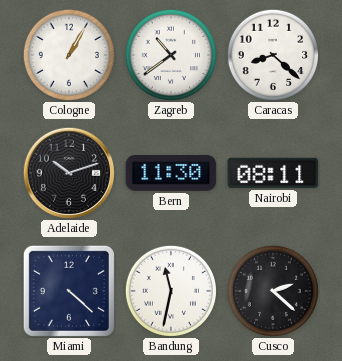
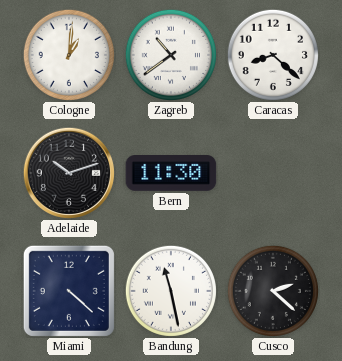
Cologne: 1:05 -> 1:01 (69, 55)
Nairobi: 08:11 -> none (273, 173)
Bandung: 11:32 -> 11:28 (171, 291)
